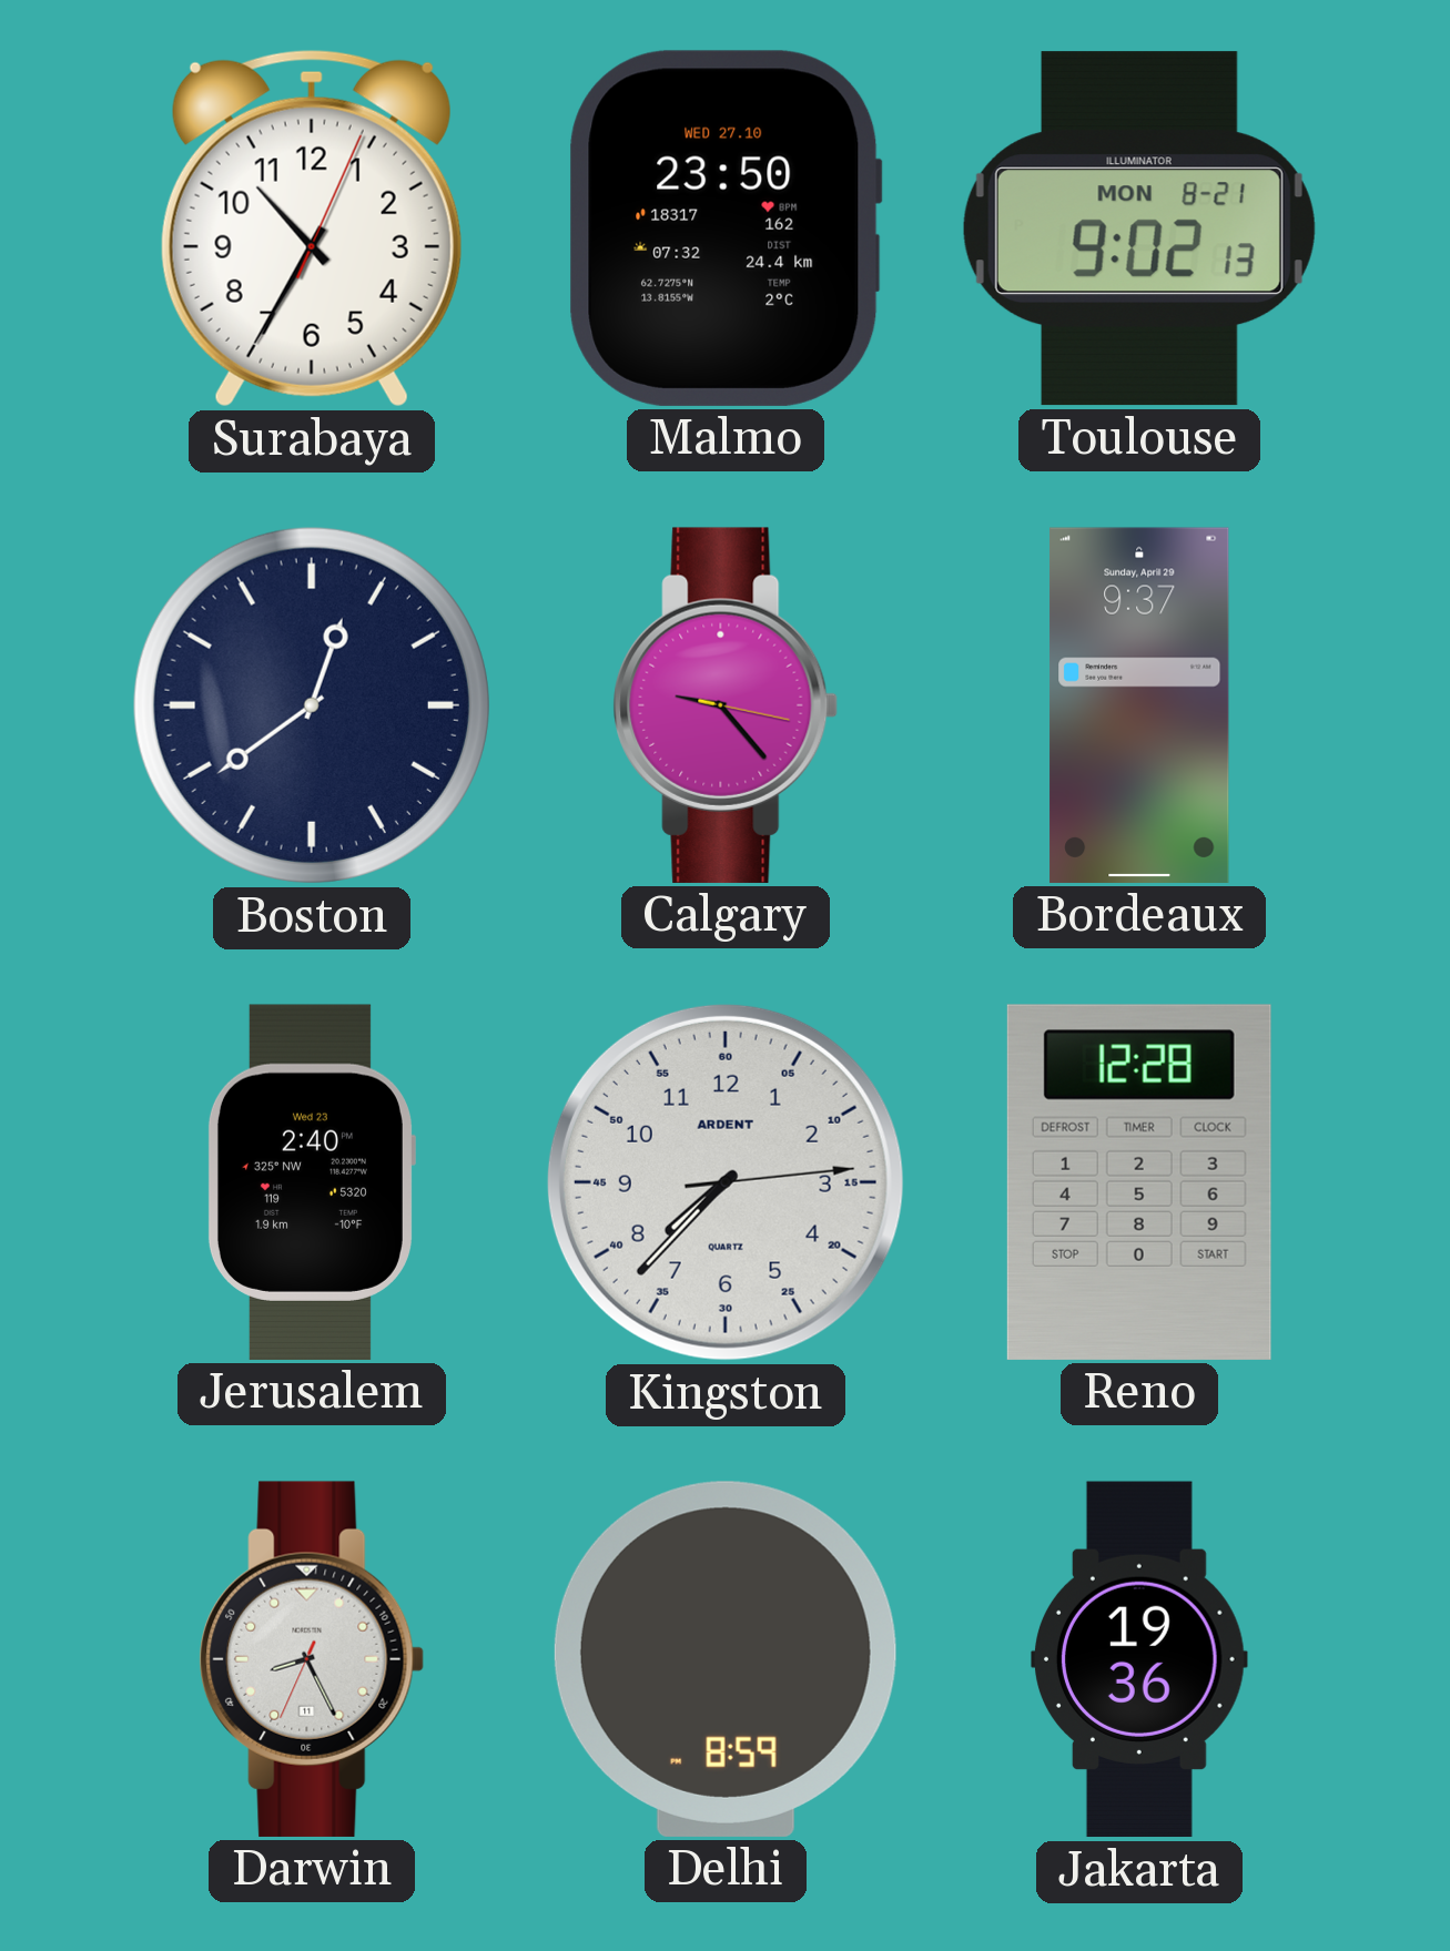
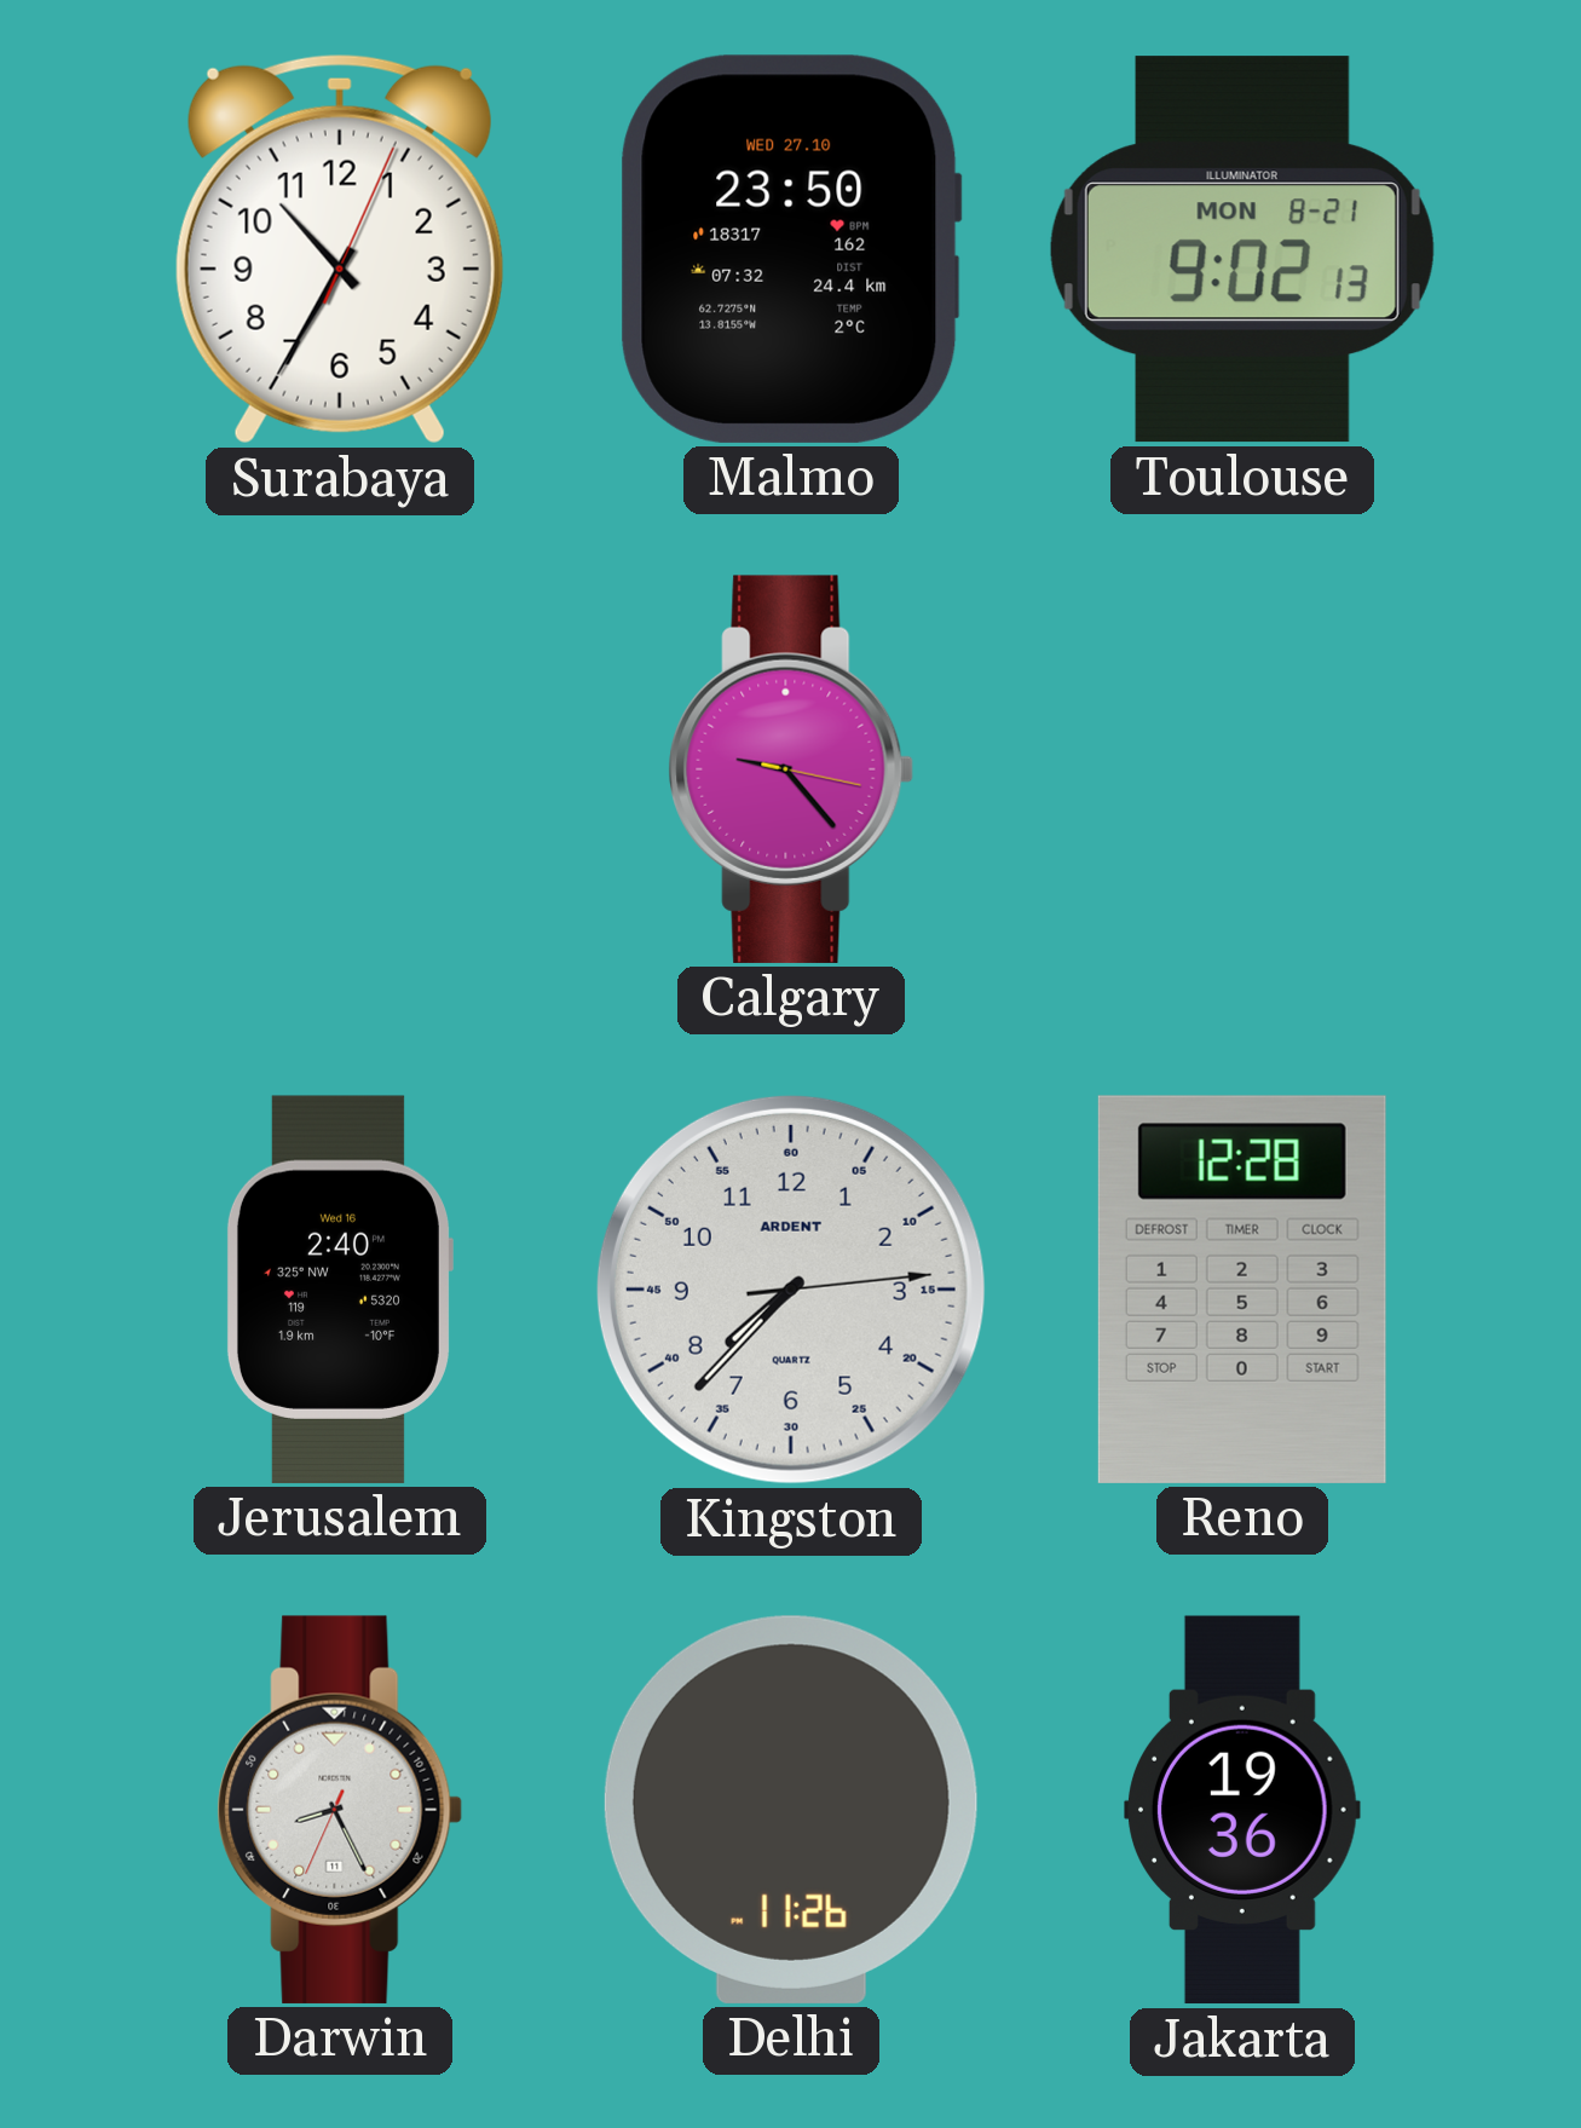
Boston: 12:39 -> none (312, 705)
Bordeaux: 9:37 -> none (1139, 705)
Jerusalem date: Wed 23 -> Wed 16 (339, 1290)
Delhi: 8:59 -> 11:26 (791, 1810)
